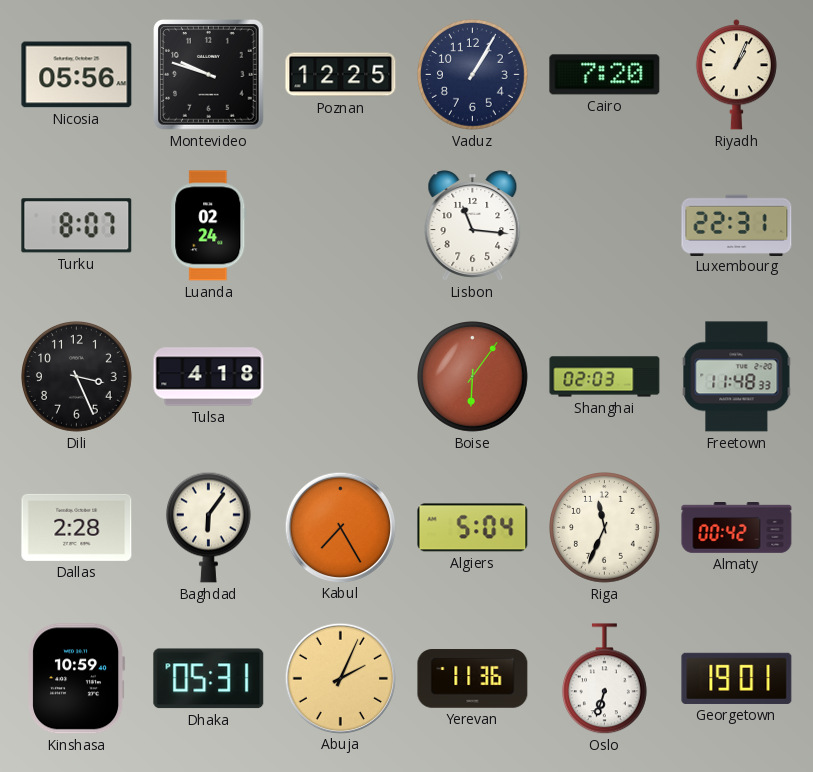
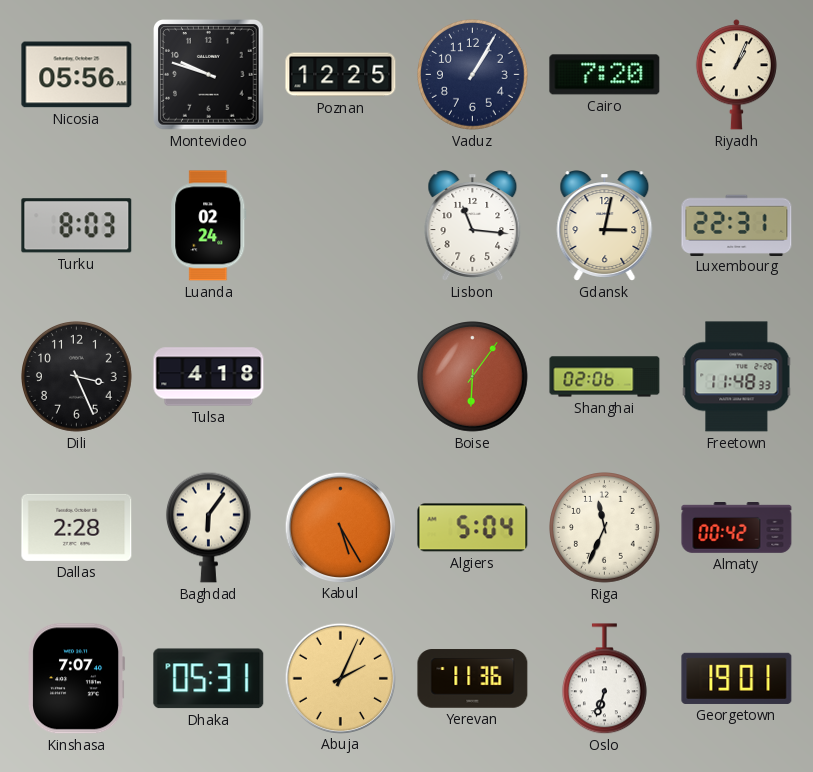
Turku: 8:07 -> 8:03 (77, 226)
Gdansk: none -> 3:02 (605, 226)
Shanghai: 02:03 -> 02:06 (605, 377)
Kabul: 7:25 -> 5:25 (340, 527)
Kinshasa: 10:59 -> 7:07 (77, 679)
